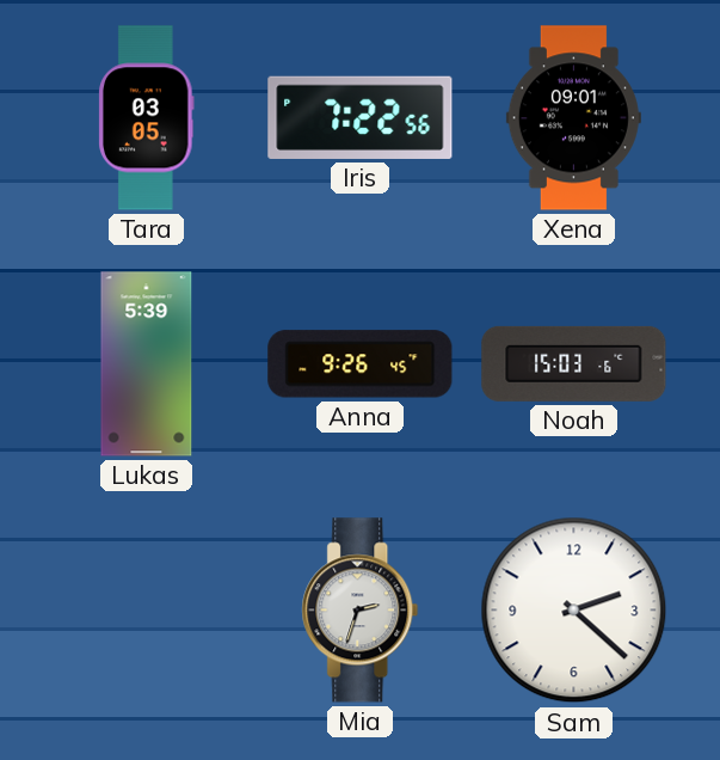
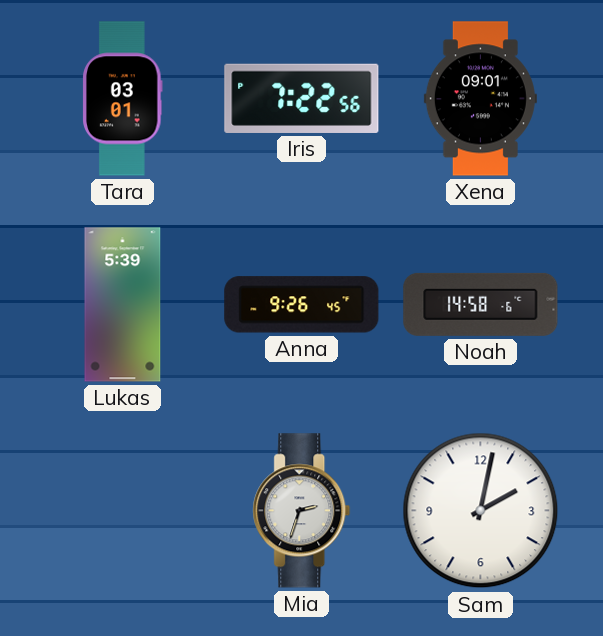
Tara: 03:05 -> 03:01 (123, 99)
Noah: 15:03 -> 14:58 (481, 304)
Sam: 2:22 -> 2:02 (481, 511)
